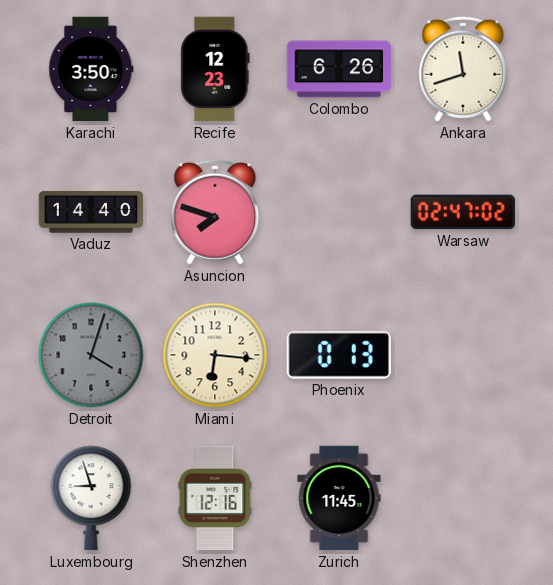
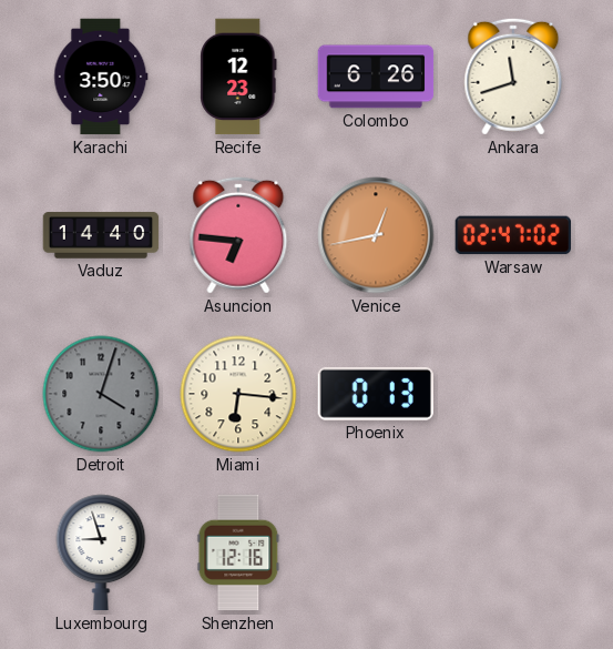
Asuncion: 7:48 -> 6:46 (238, 235)
Venice: none -> 12:43 (376, 235)
Zurich: 11:45 -> none (339, 498)
